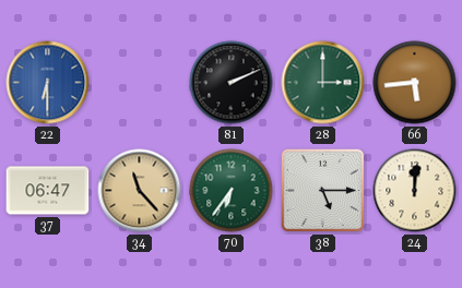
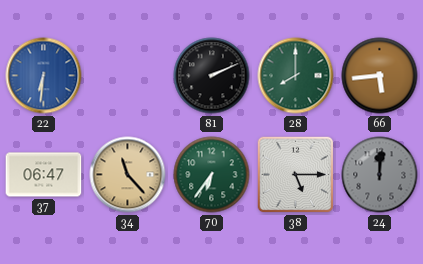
22: 6:30 -> 6:31 (44, 76)
28: 3:00 -> 8:00 (296, 76)
24 dial: cream -> grey (380, 175)
